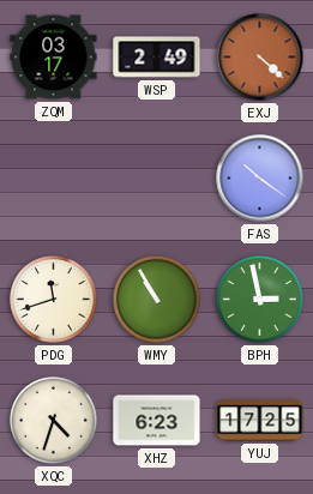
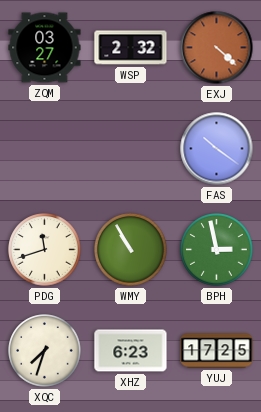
ZQM: 03:17 -> 03:27 (45, 48)
WSP: 2:49 -> 2:32 (131, 48)
XQC: 4:33 -> 7:33 (45, 351)
